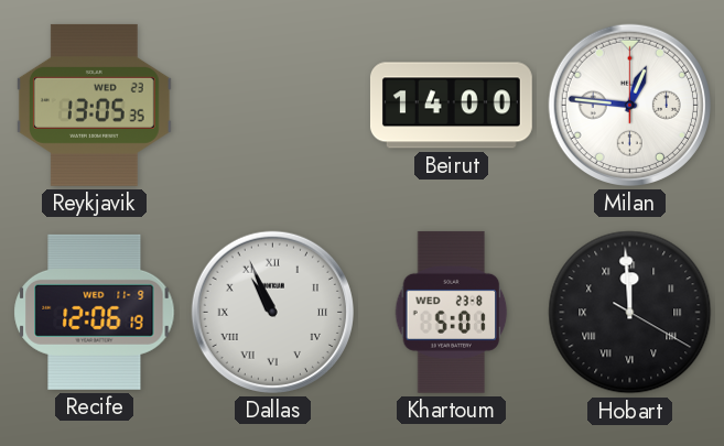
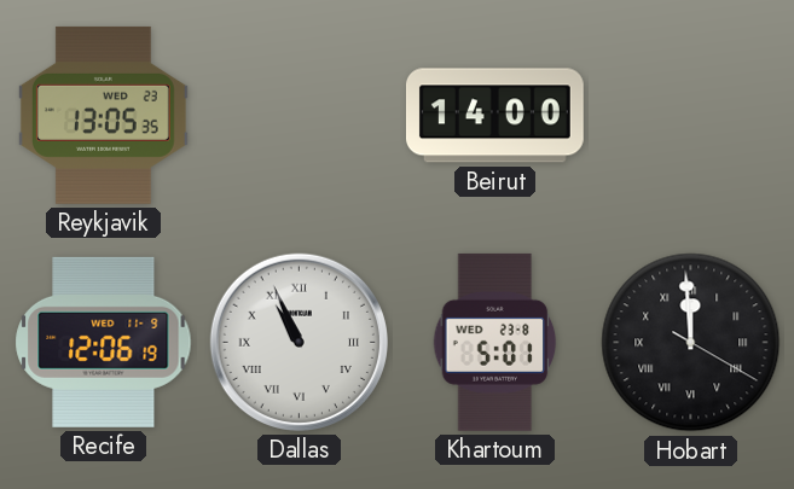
Milan: 12:46 -> none (629, 105)
